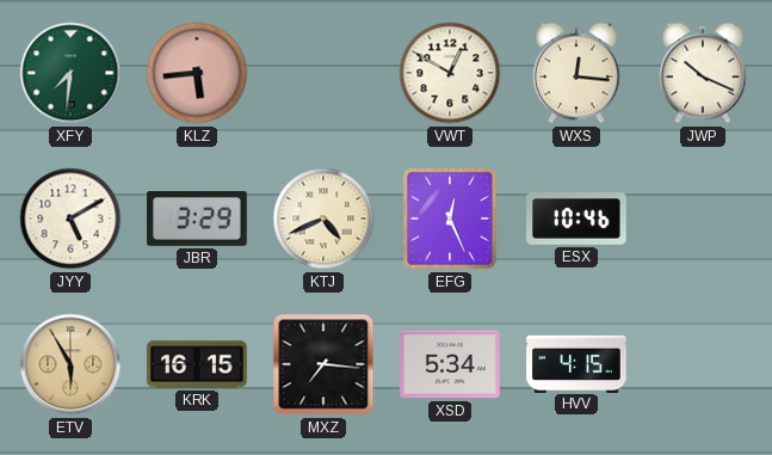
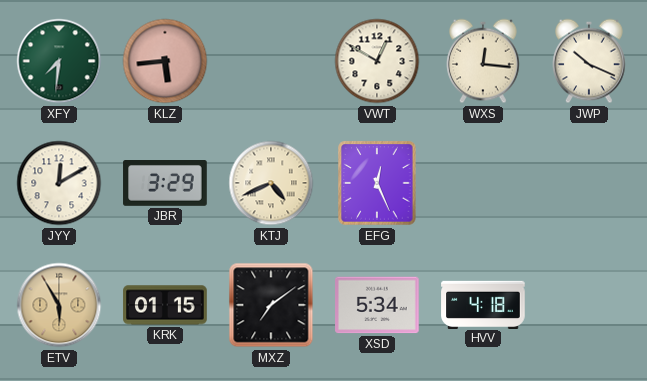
JYY: 5:10 -> 12:10 (59, 183)
ESX: 10:46 -> none (576, 219)
KRK: 16:15 -> 01:15 (165, 305)
MXZ: 7:16 -> 7:09 (271, 305)
HVV: 4:15 -> 4:18 (483, 304)
